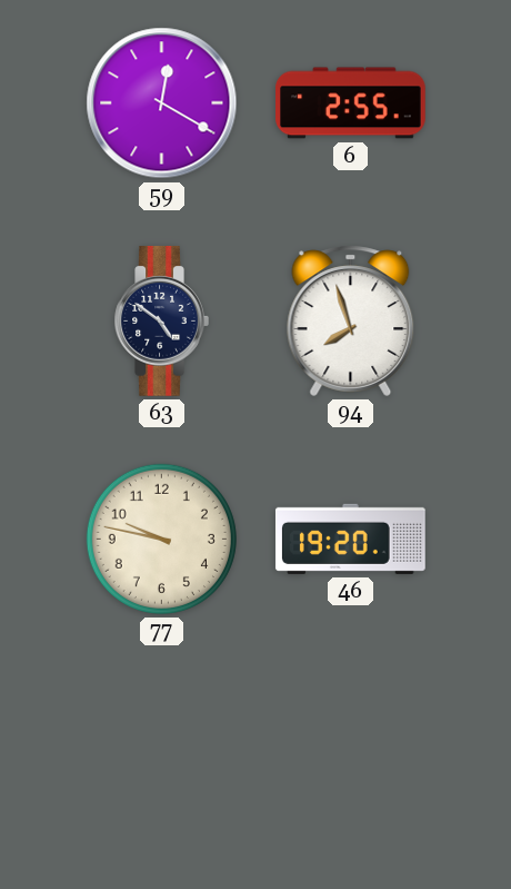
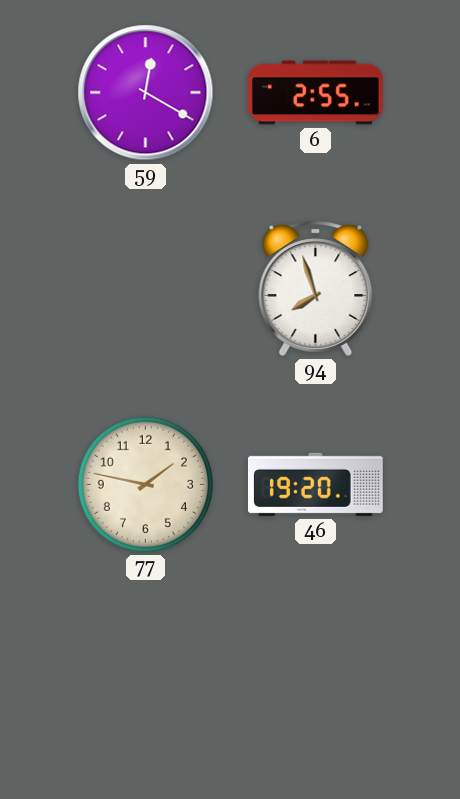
63: 4:51 -> none (161, 322)
77: 9:47 -> 1:47 (145, 484)
